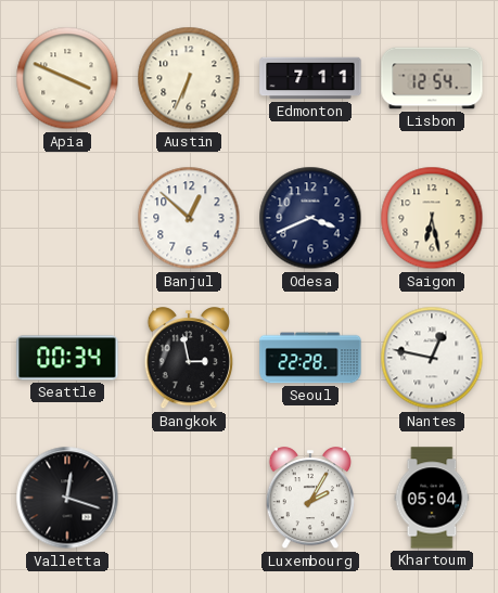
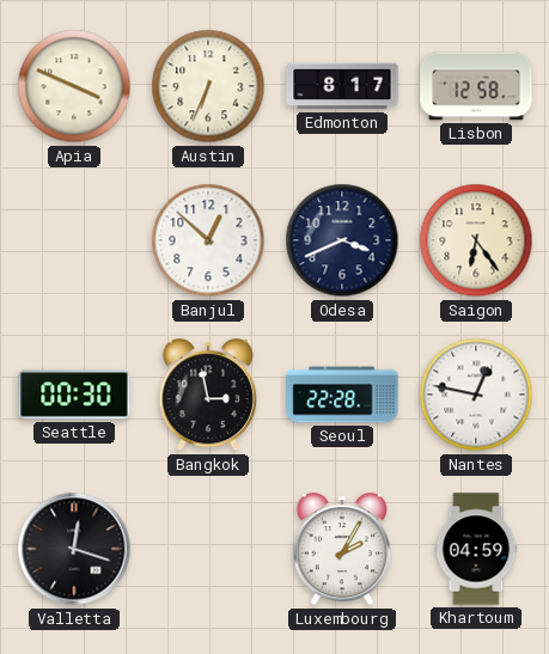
Edmonton: 7:11 -> 8:17 (342, 86)
Lisbon: 12:54 -> 12:58 (476, 86)
Saigon: 6:28 -> 6:24 (476, 240)
Seattle: 00:34 -> 00:30 (74, 395)
Khartoum: 05:04 -> 04:59 (476, 549)
